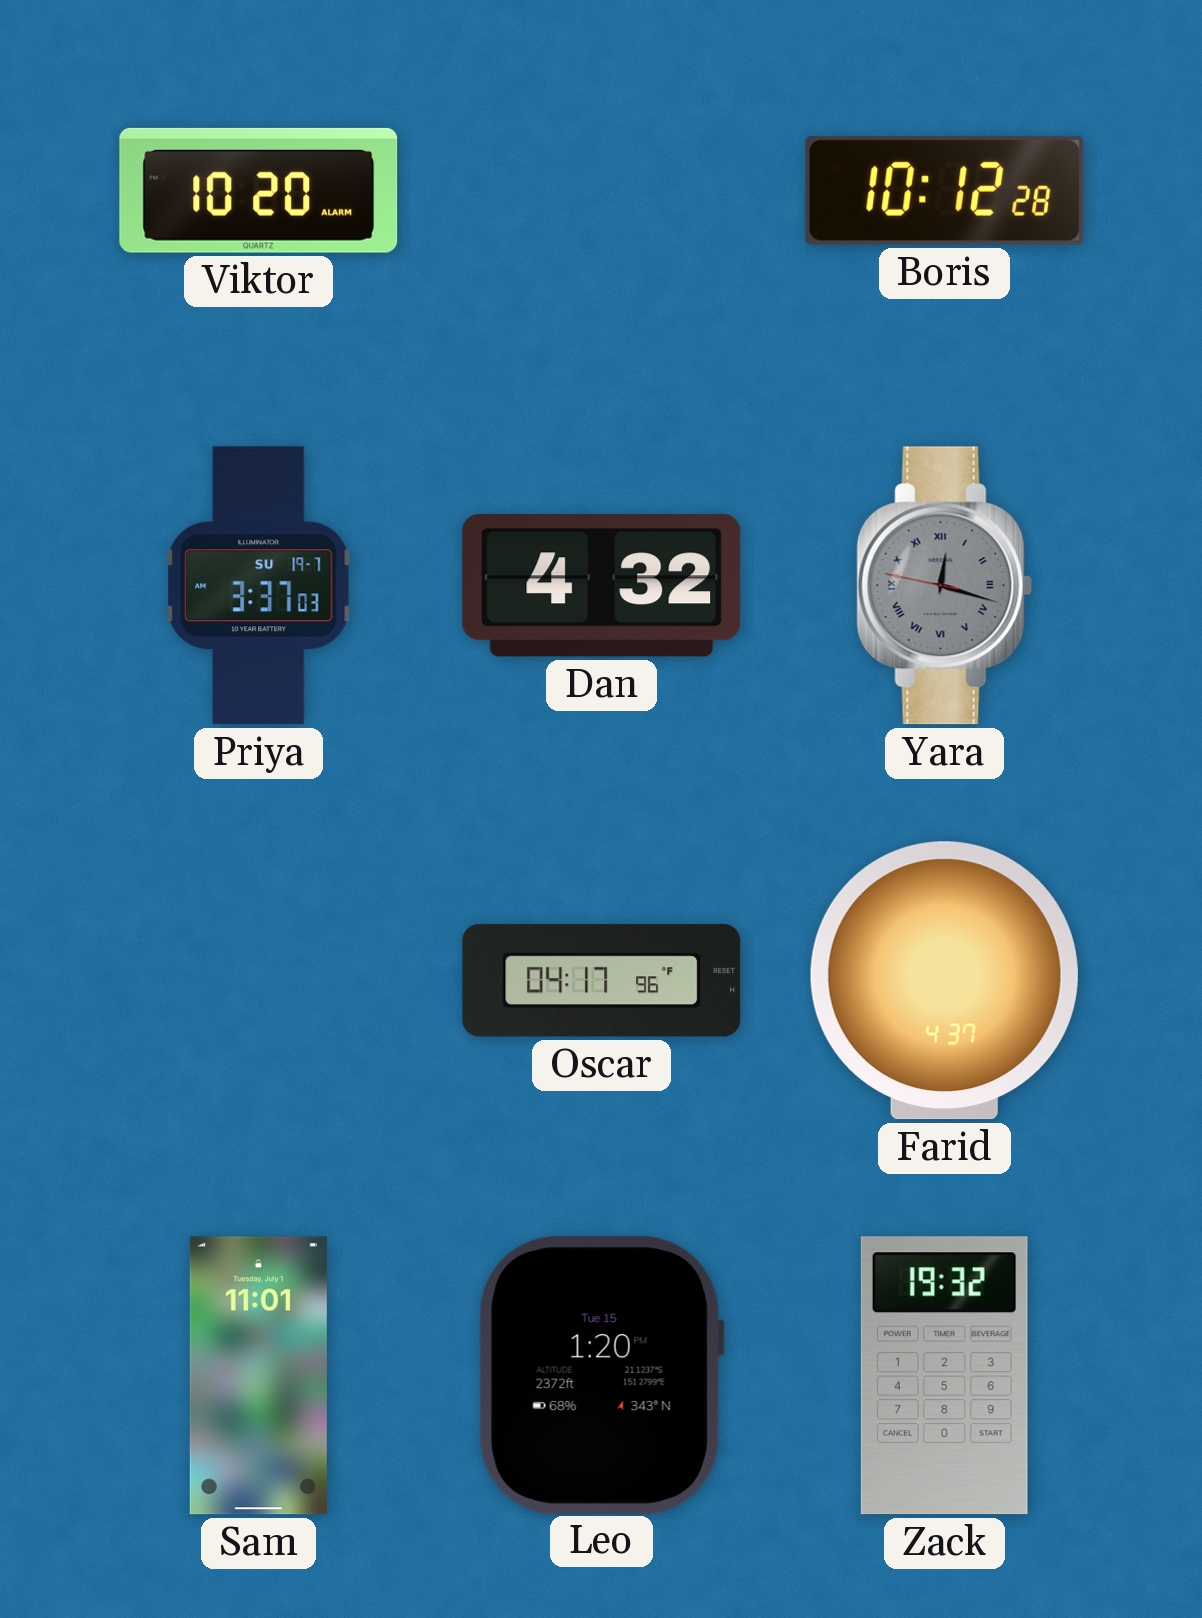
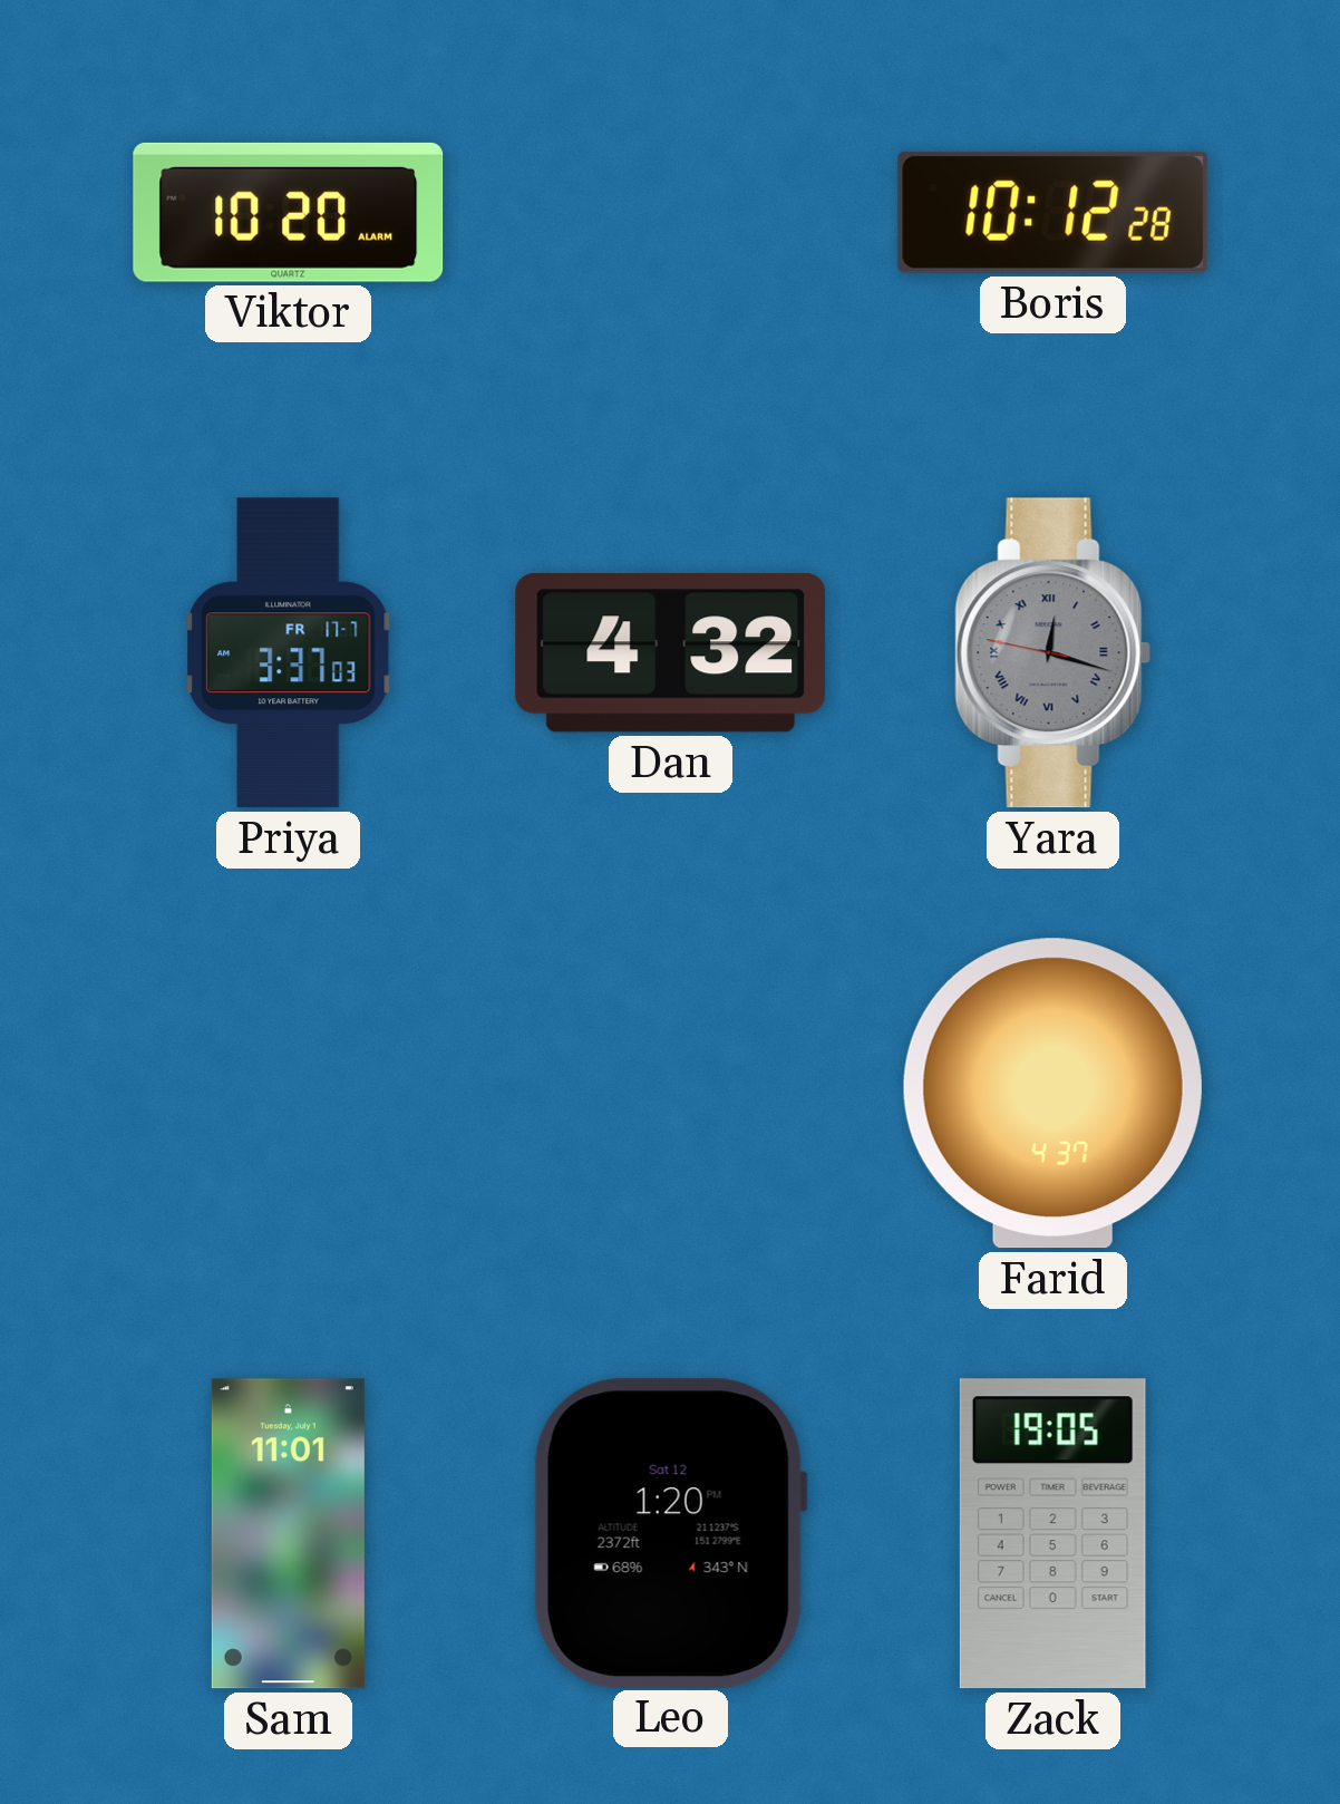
Priya date: SU 19-7 -> FR 17-7 (289, 653)
Oscar: 04:17 -> none (602, 981)
Leo date: Tue 15 -> Sat 12 (670, 1533)
Zack: 19:32 -> 19:05 (1052, 1534)
